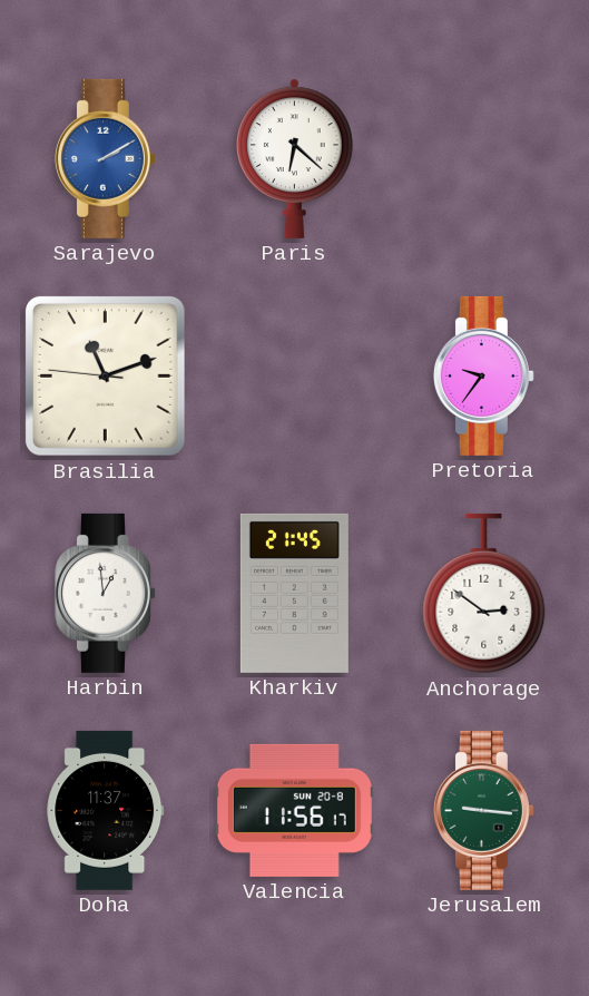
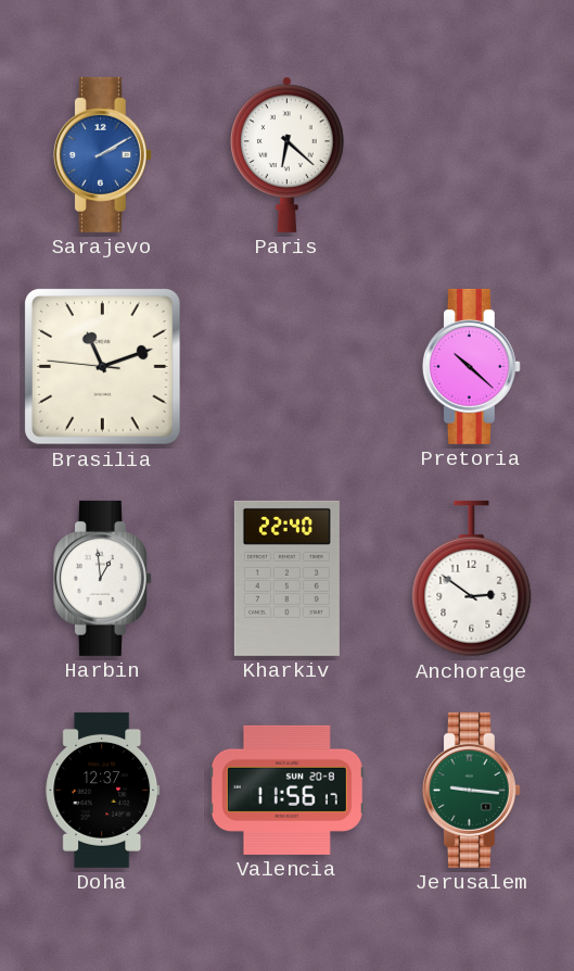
Pretoria: 9:36 -> 10:22 (471, 366)
Kharkiv: 21:45 -> 22:40 (286, 578)
Doha: 11:37 -> 12:37 (103, 790)
